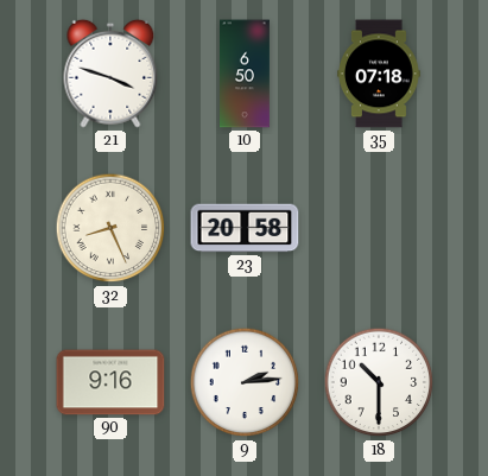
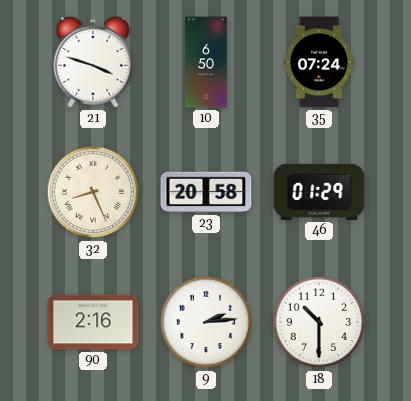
35: 07:18 -> 07:24 (320, 62)
46: none -> 01:29 (319, 192)
90: 9:16 -> 2:16 (93, 322)
